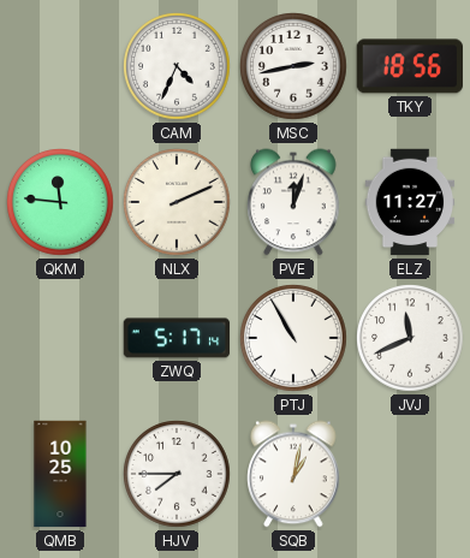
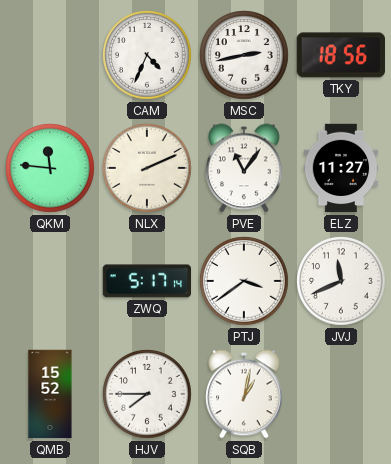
PVE: 12:03 -> 11:06 (244, 168)
PTJ: 10:55 -> 3:39 (244, 281)
QMB: 10:25 -> 15:52 (50, 394)
